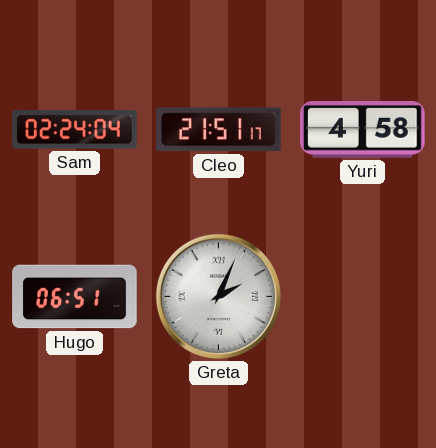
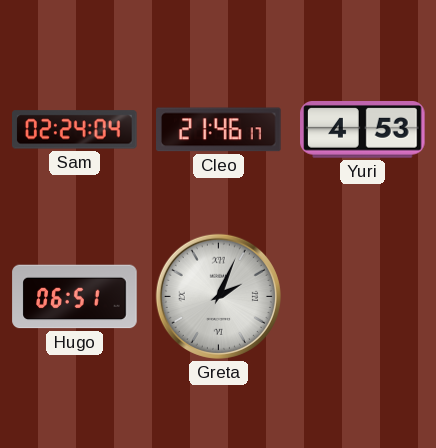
Cleo: 21:51 -> 21:46 (219, 130)
Yuri: 4:58 -> 4:53 (363, 130)
